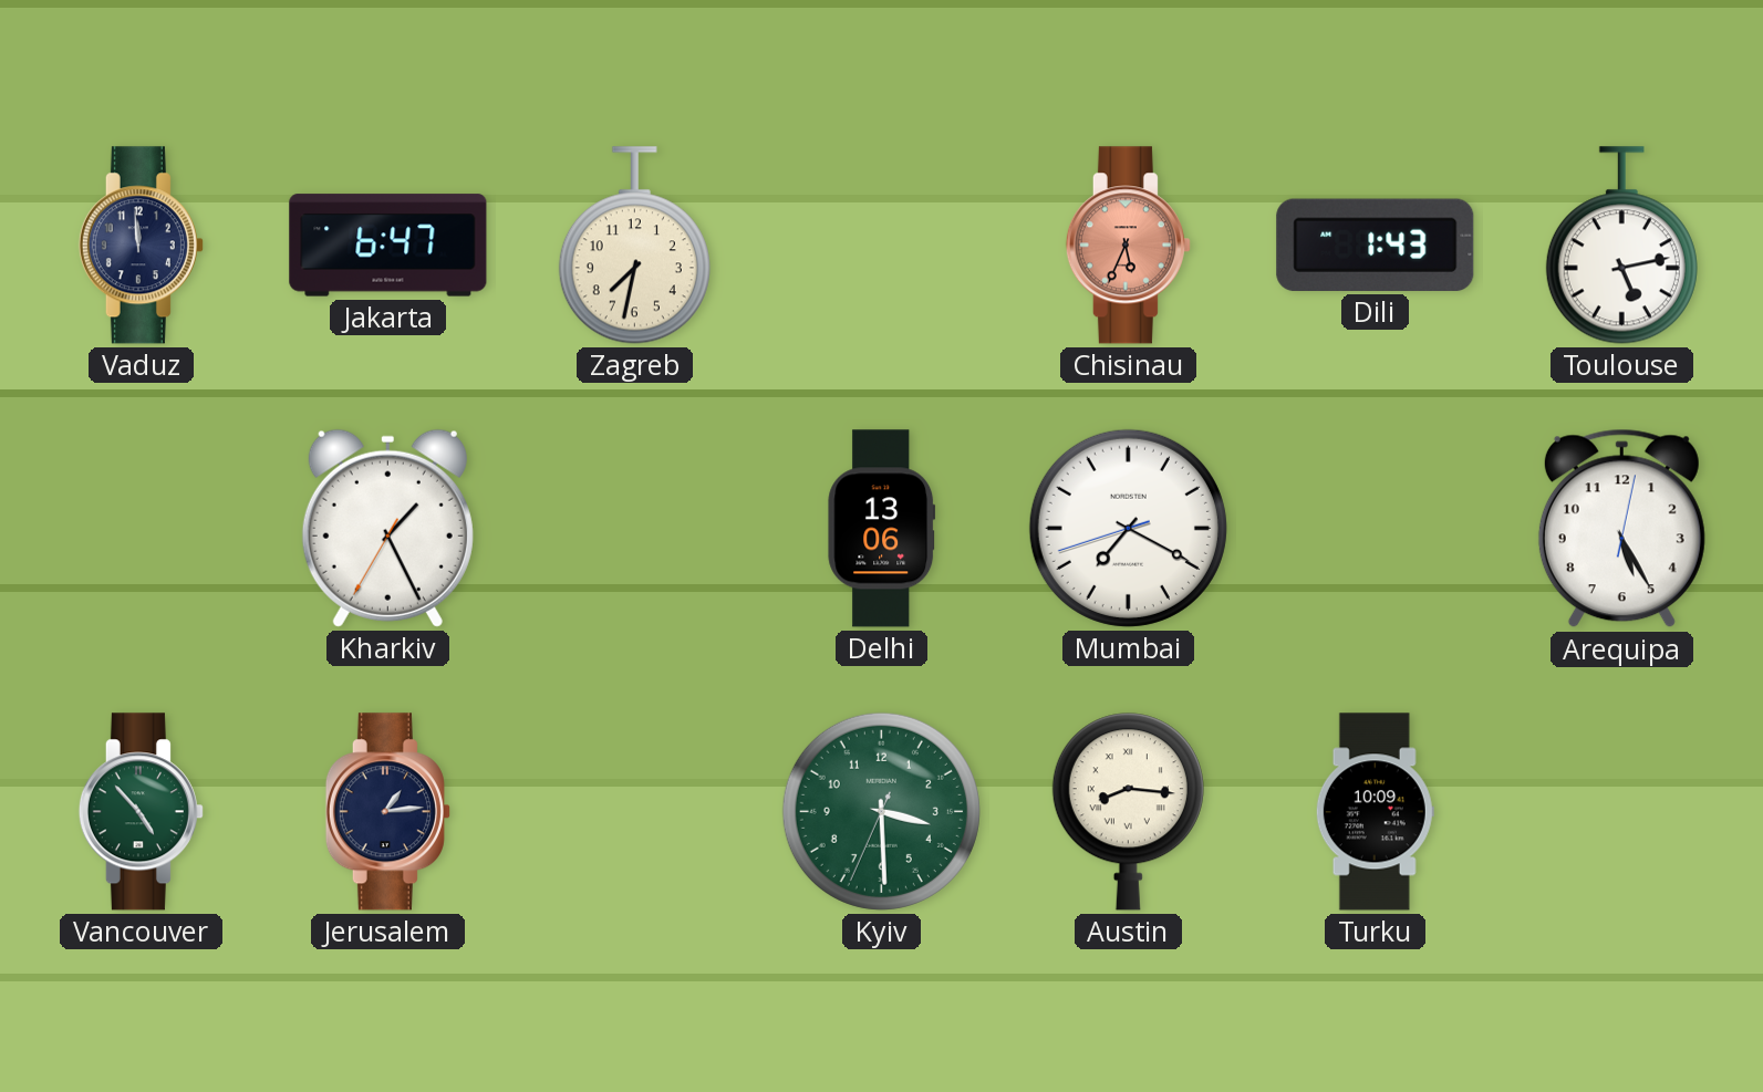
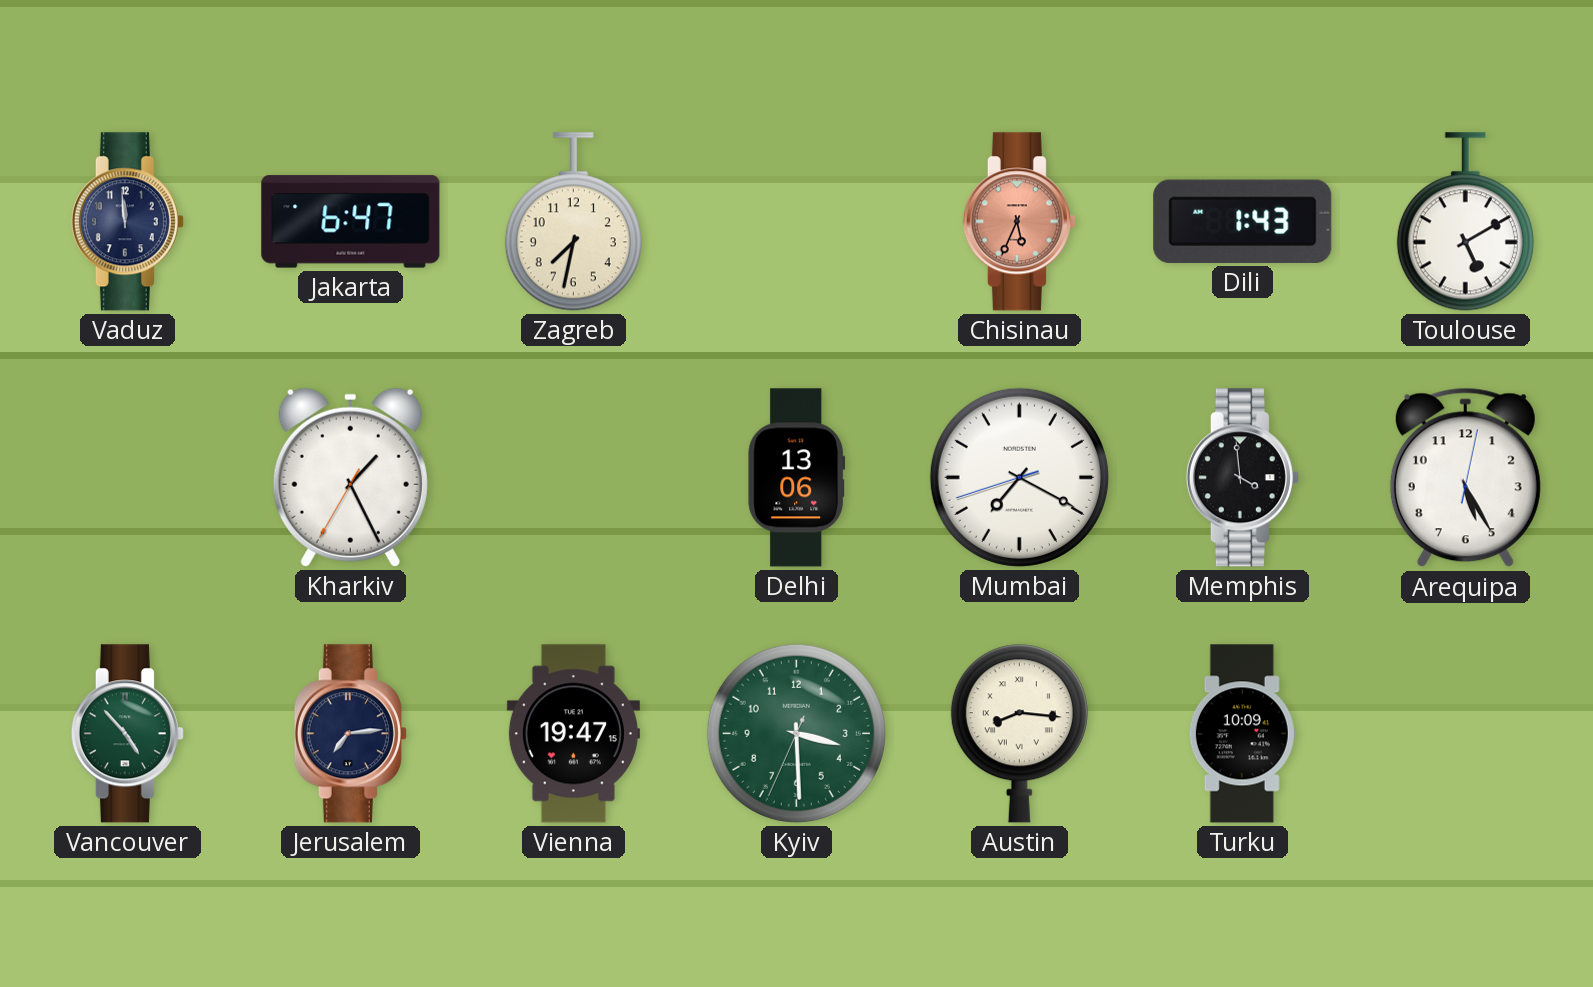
Toulouse: 5:13 -> 5:10 (1465, 222)
Memphis: none -> 3:59 (1242, 478)
Jerusalem: 1:14 -> 7:14 (350, 734)
Vienna: none -> 19:47 (573, 734)
